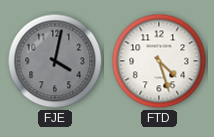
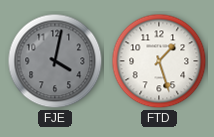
FTD: 4:27 -> 1:27 (159, 61)
